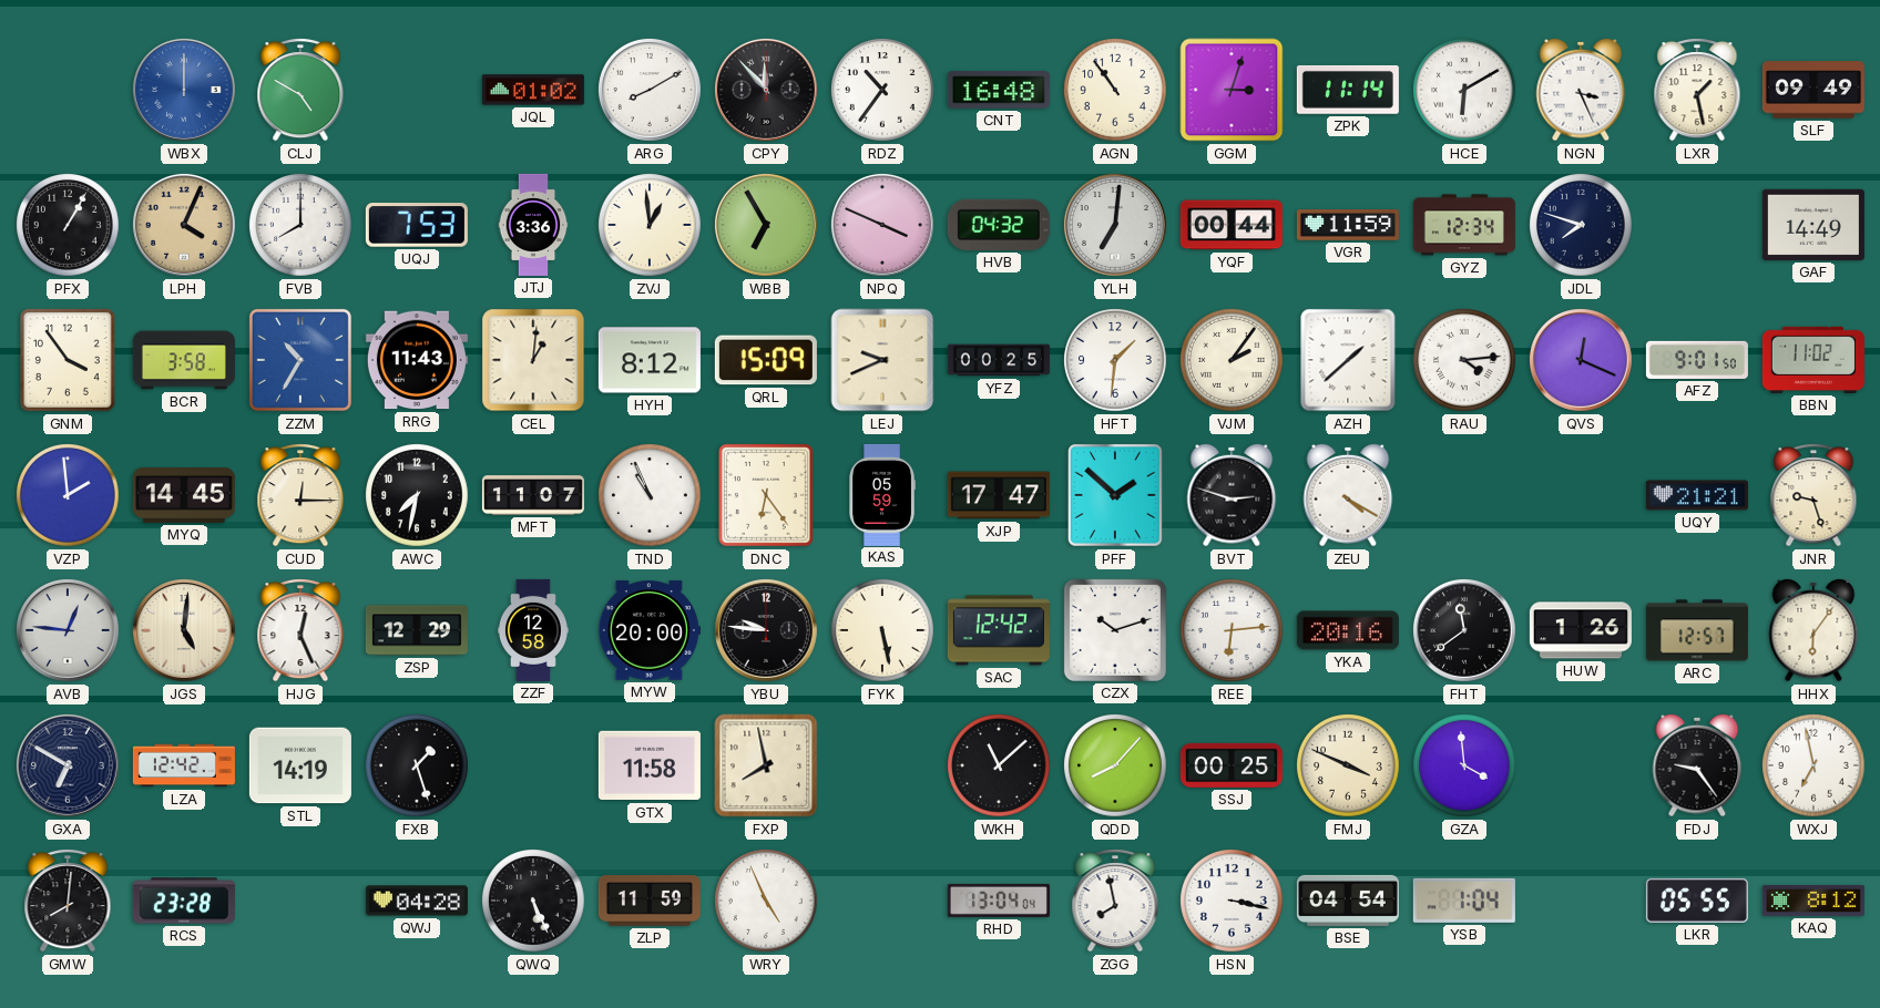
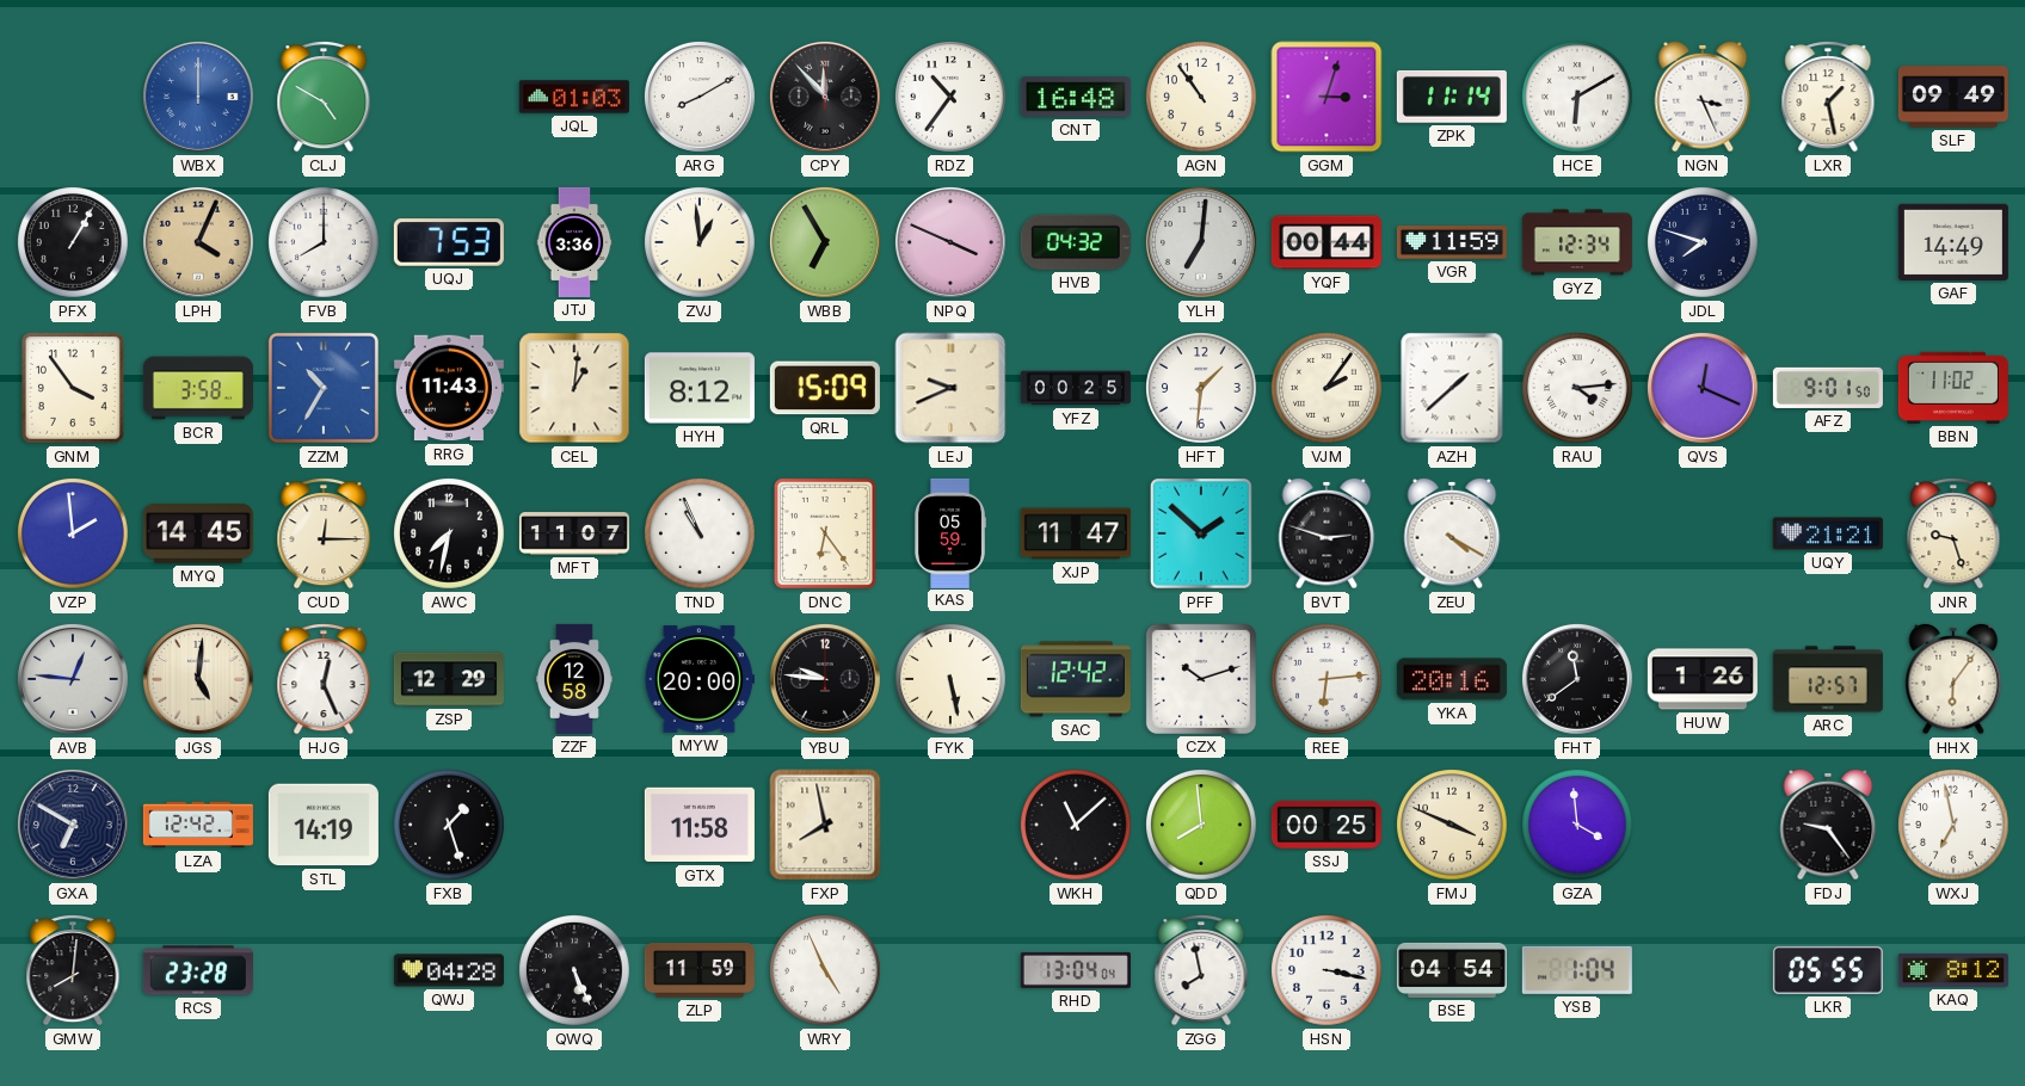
JQL: 01:02 -> 01:03 (574, 97)
XJP: 17:47 -> 11:47 (1076, 533)
QDD: 8:07 -> 7:59 (1201, 825)
